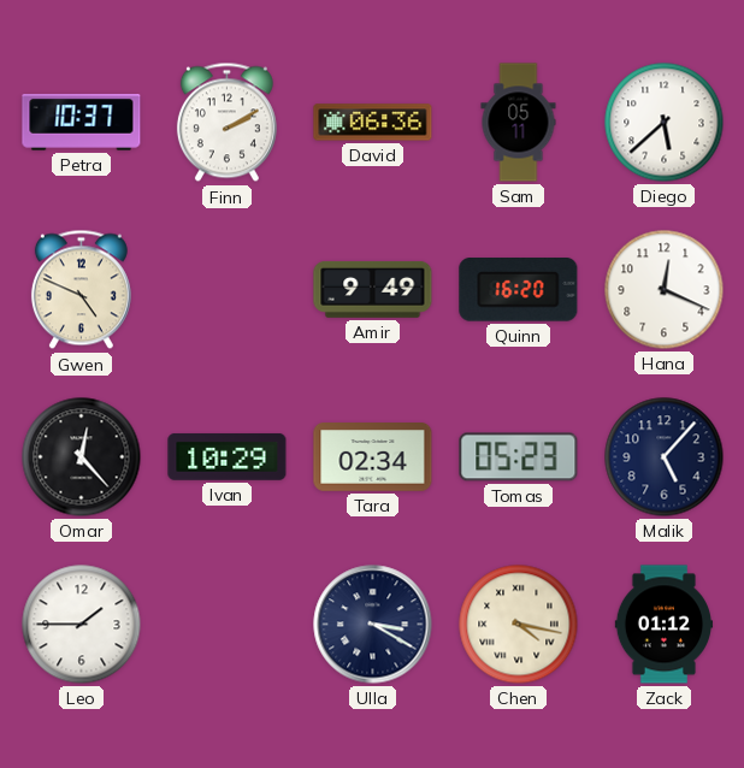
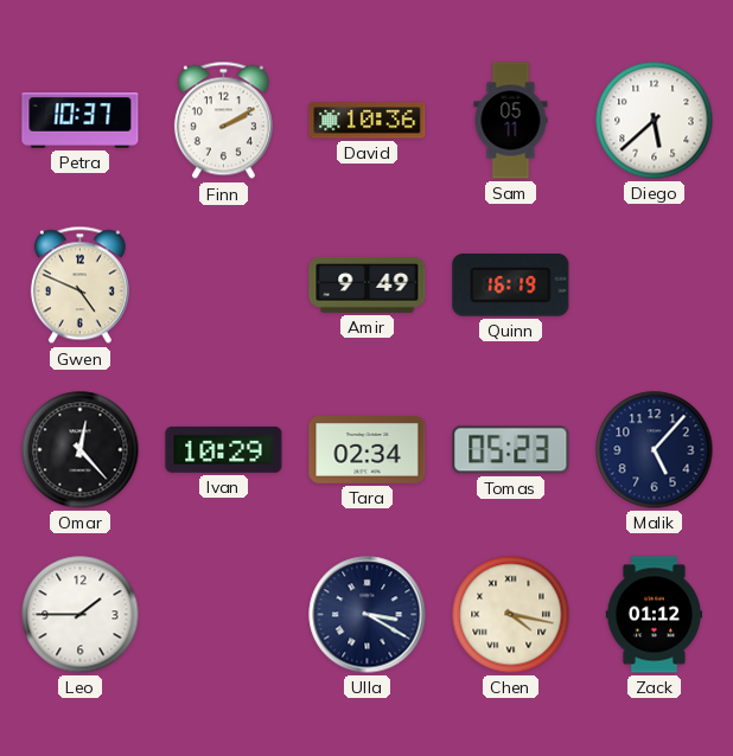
David: 06:36 -> 10:36 (368, 121)
Quinn: 16:20 -> 16:19 (511, 286)
Hana: 12:19 -> none (665, 290)
